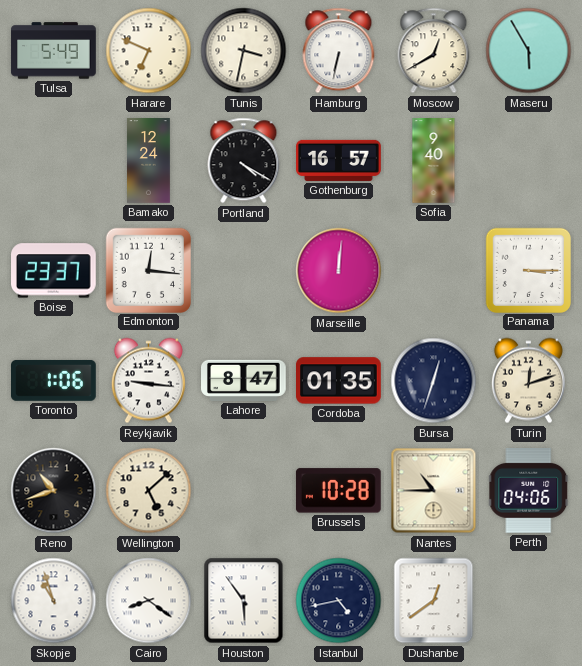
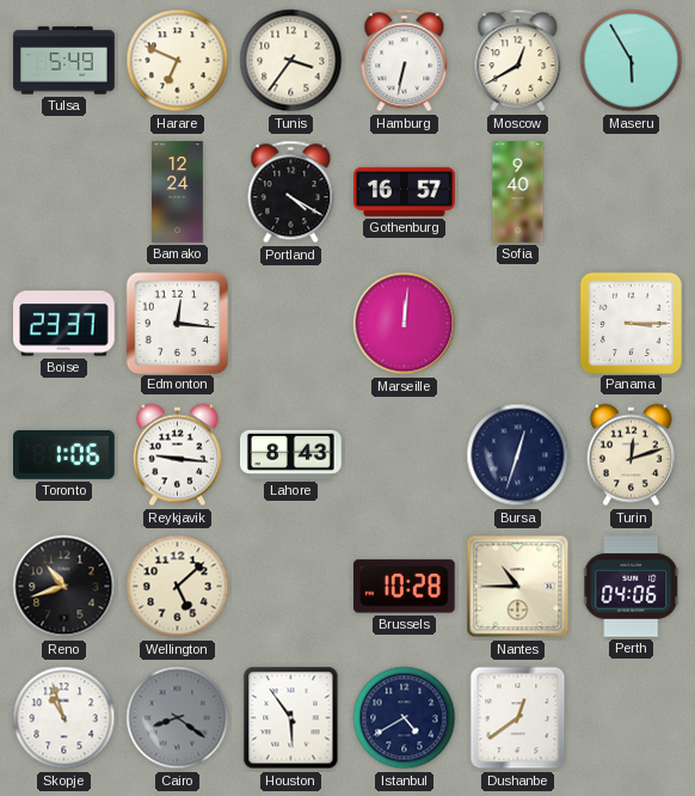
Tunis: 3:32 -> 3:36 (291, 61)
Lahore: 8:47 -> 8:43 (291, 454)
Cordoba: 01:35 -> none (339, 381)
Cairo dial: white -> grey (178, 718)
Istanbul: 4:43 -> 4:40 (405, 718)
